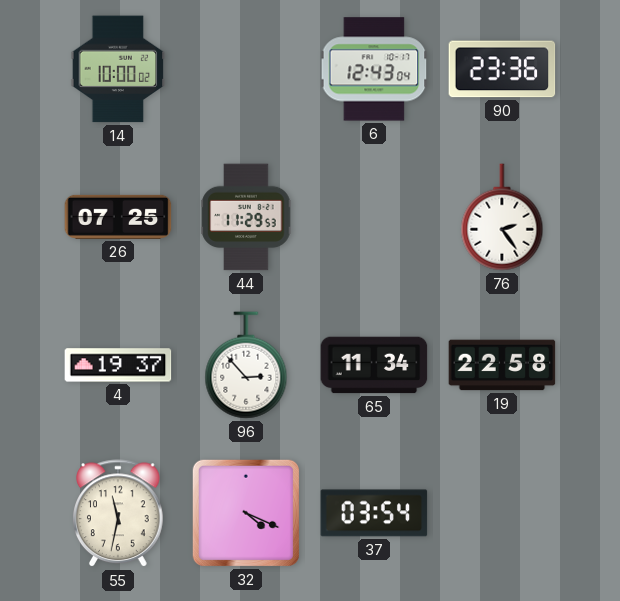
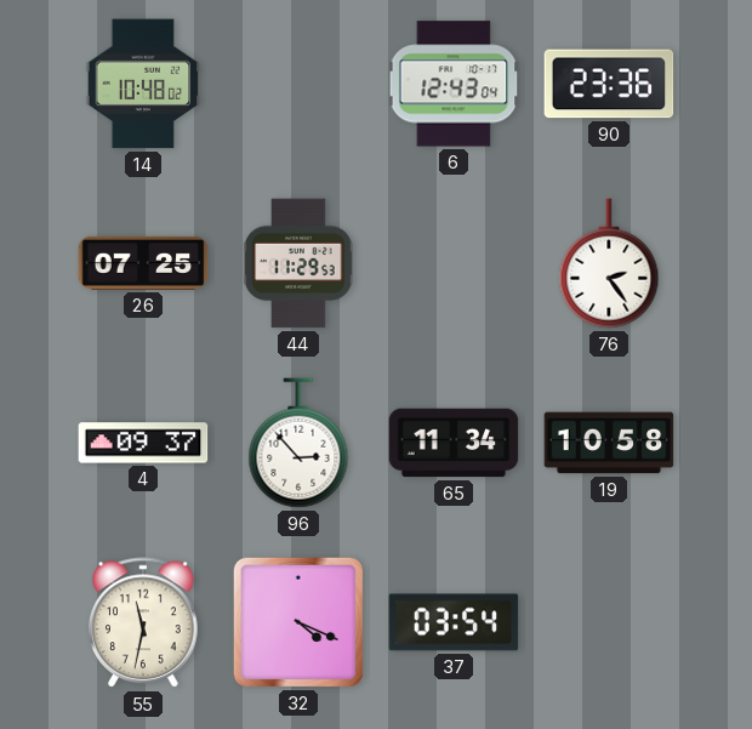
14: 10:00 -> 10:48 (143, 84)
4: 19:37 -> 09:37 (143, 443)
19: 22:58 -> 10:58 (609, 443)
